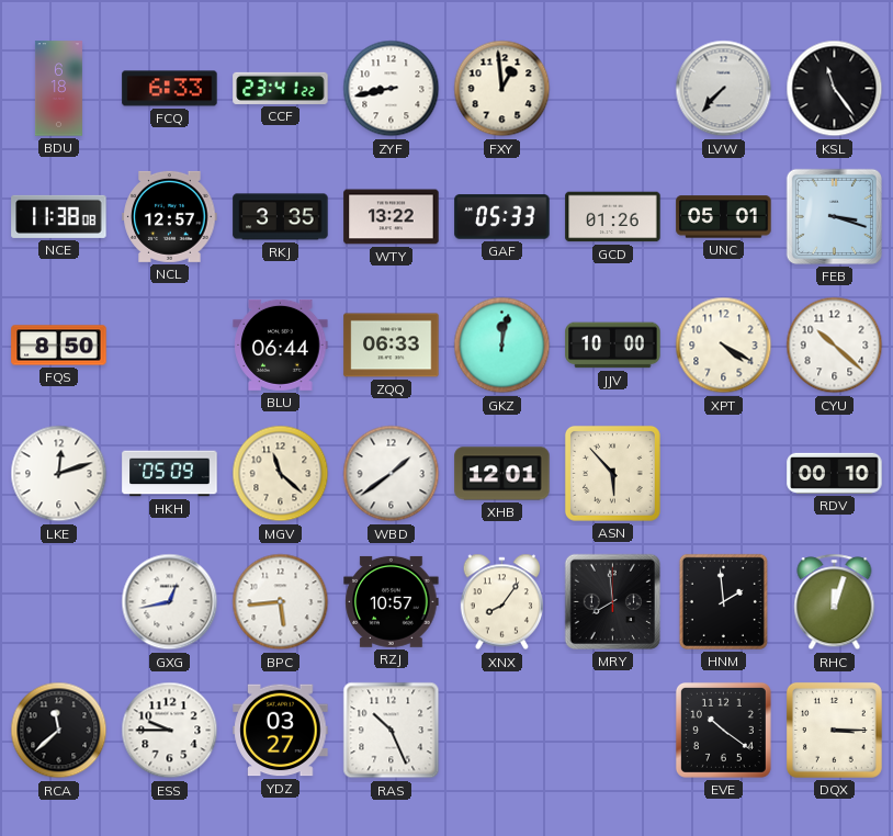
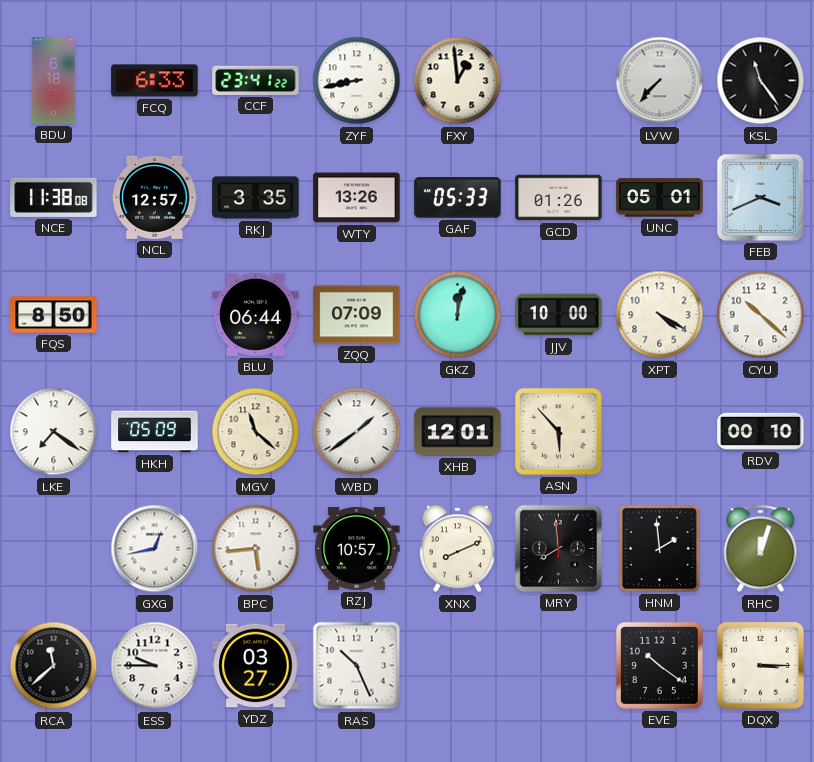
WTY: 13:22 -> 13:26 (357, 198)
FEB: 3:18 -> 3:41 (760, 197)
ZQQ: 06:33 -> 07:09 (357, 315)
LKE: 12:12 -> 7:21 (54, 432)
XNX: 8:06 -> 8:11 (457, 549)
